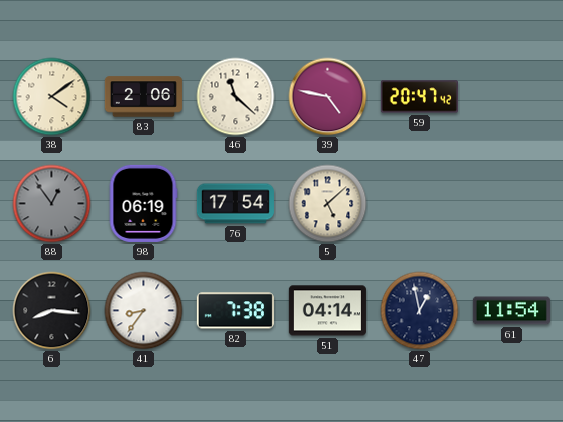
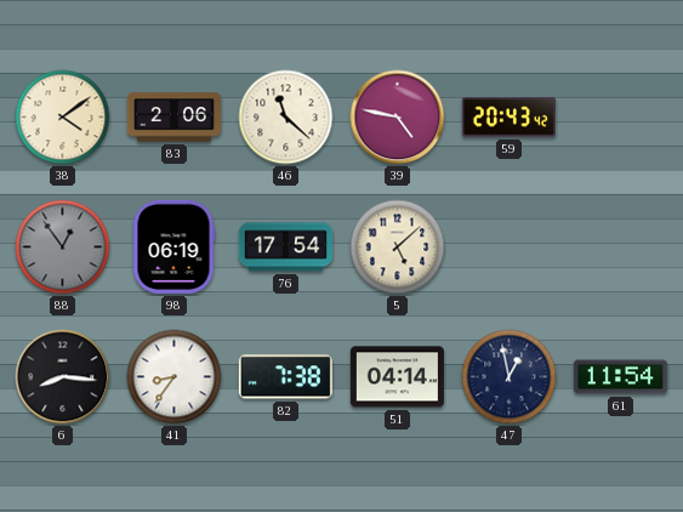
59: 20:47 -> 20:43 (508, 118)
